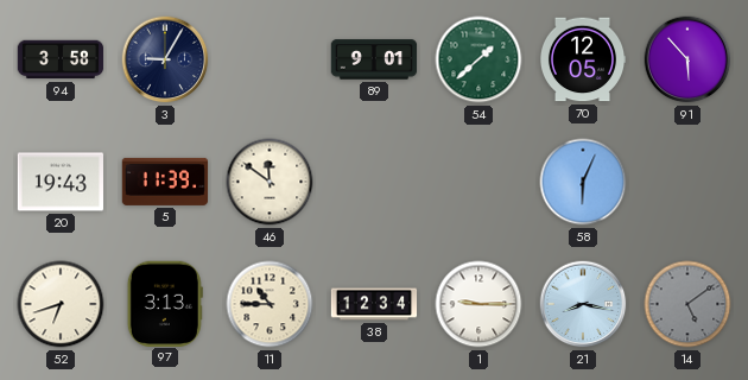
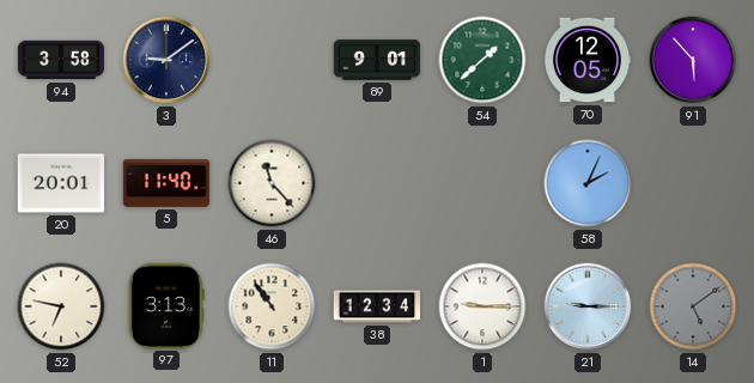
3: 9:05 -> 9:09 (166, 60)
20: 19:43 -> 20:01 (61, 183)
5: 11:39 -> 11:40 (166, 183)
46: 11:51 -> 11:23 (272, 183)
58: 6:04 -> 2:04 (588, 183)
52: 6:42 -> 6:47 (61, 306)
11: 10:45 -> 10:54 (272, 306)
21: 8:17 -> 9:15 (588, 306)
